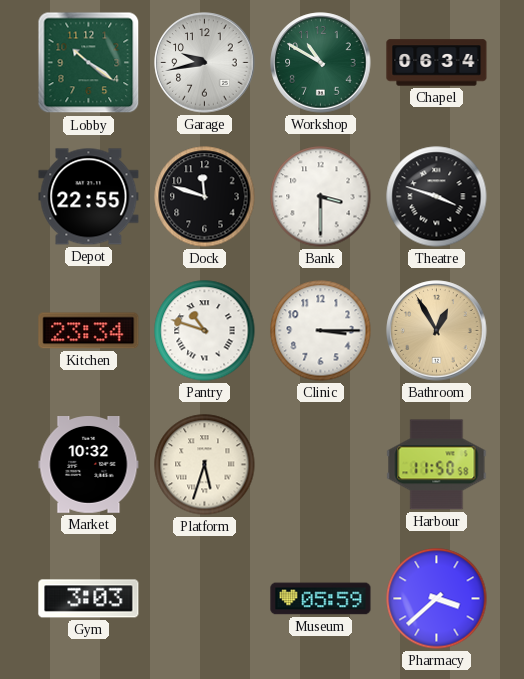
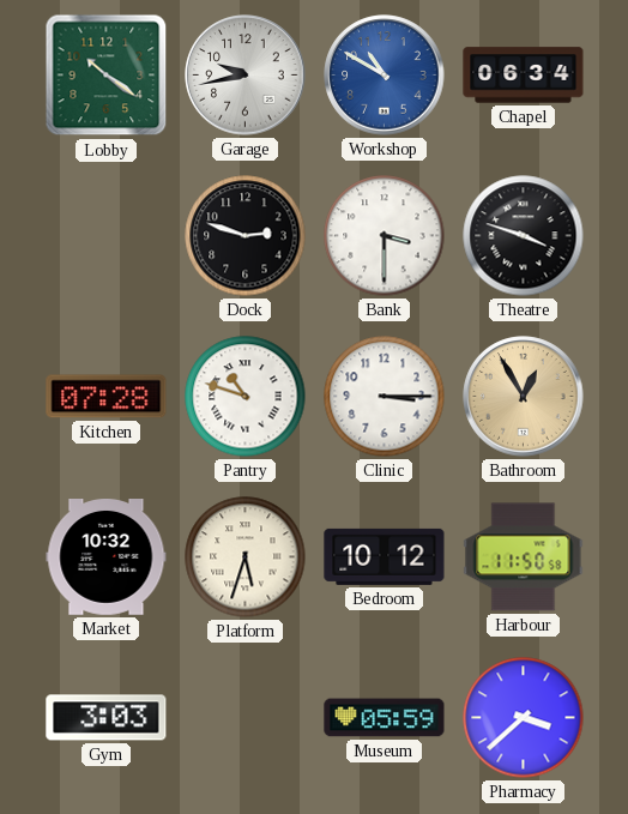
Workshop dial: green -> blue (385, 76)
Depot: 22:55 -> none (89, 197)
Dock: 11:48 -> 2:48 (246, 236)
Kitchen: 23:34 -> 07:28 (107, 397)
Bedroom: none -> 10:12 (385, 556)
